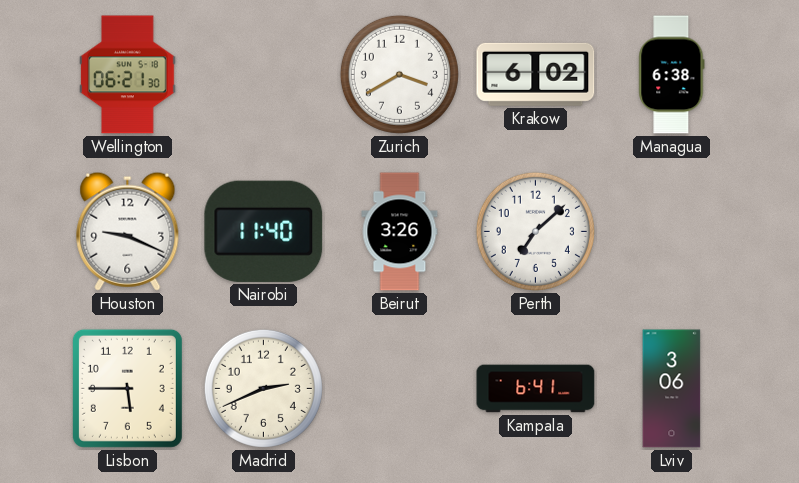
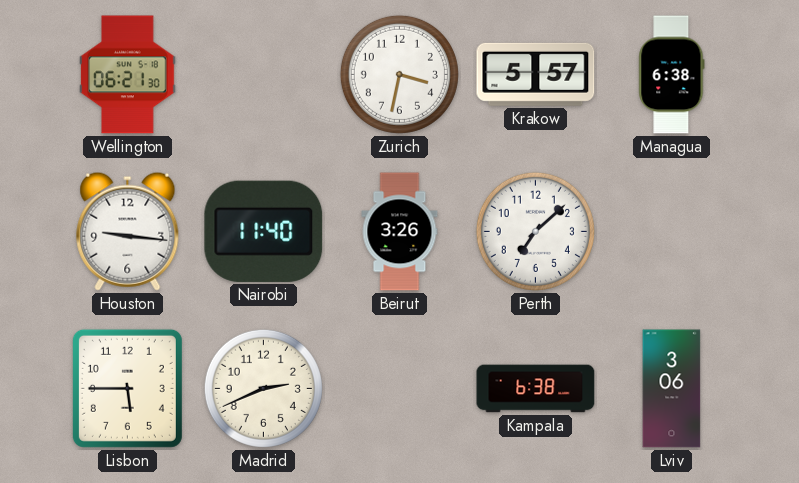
Zurich: 3:40 -> 3:32 (399, 74)
Krakow: 6:02 -> 5:57 (536, 74)
Houston: 9:19 -> 9:16 (128, 231)
Kampala: 6:41 -> 6:38 (536, 389)
